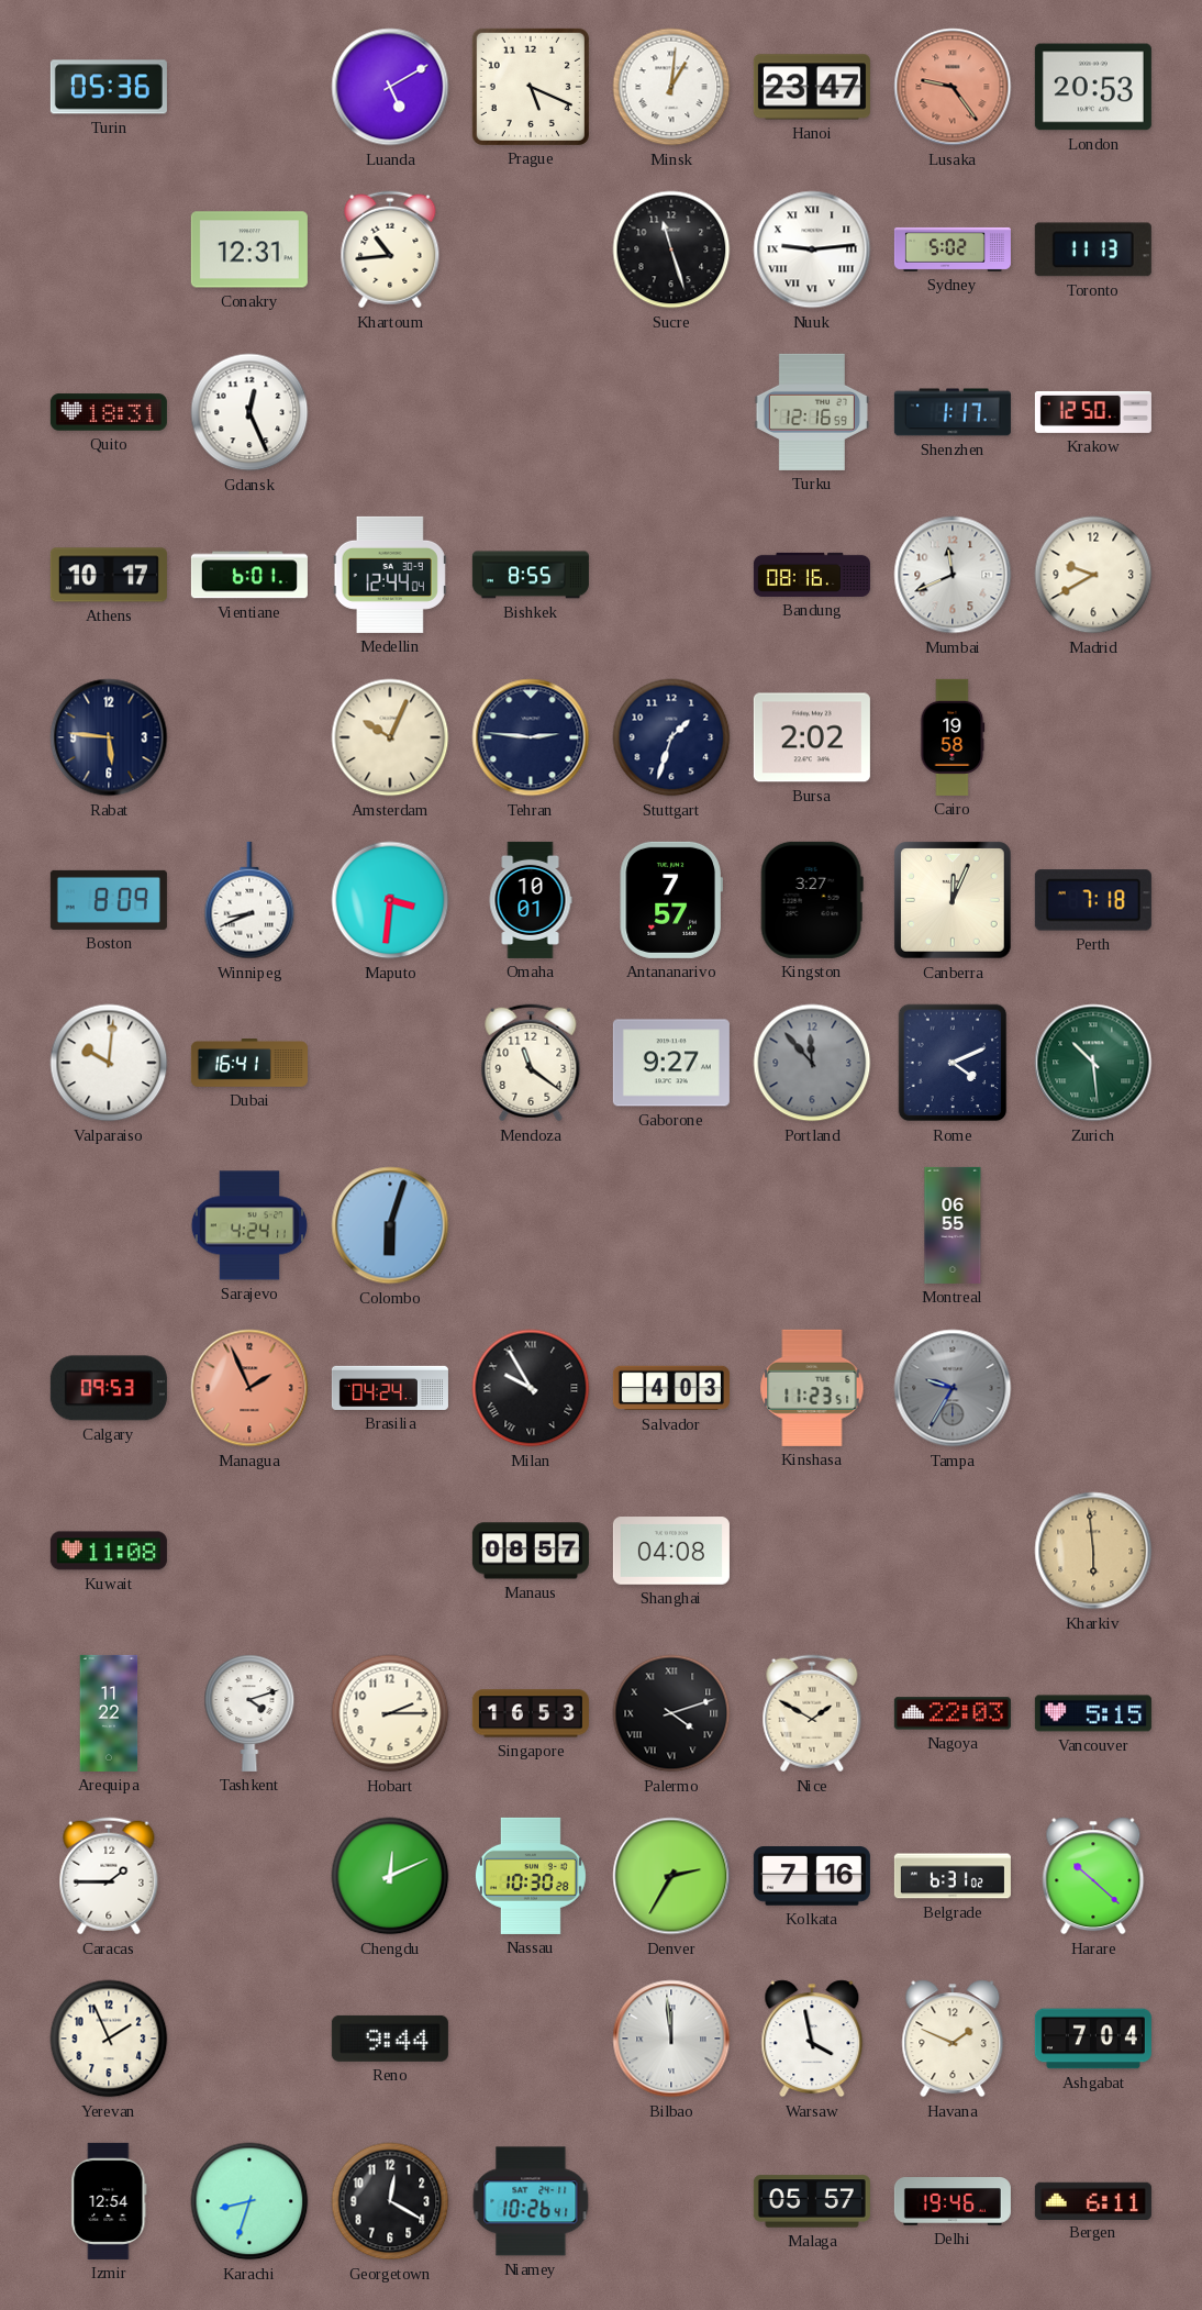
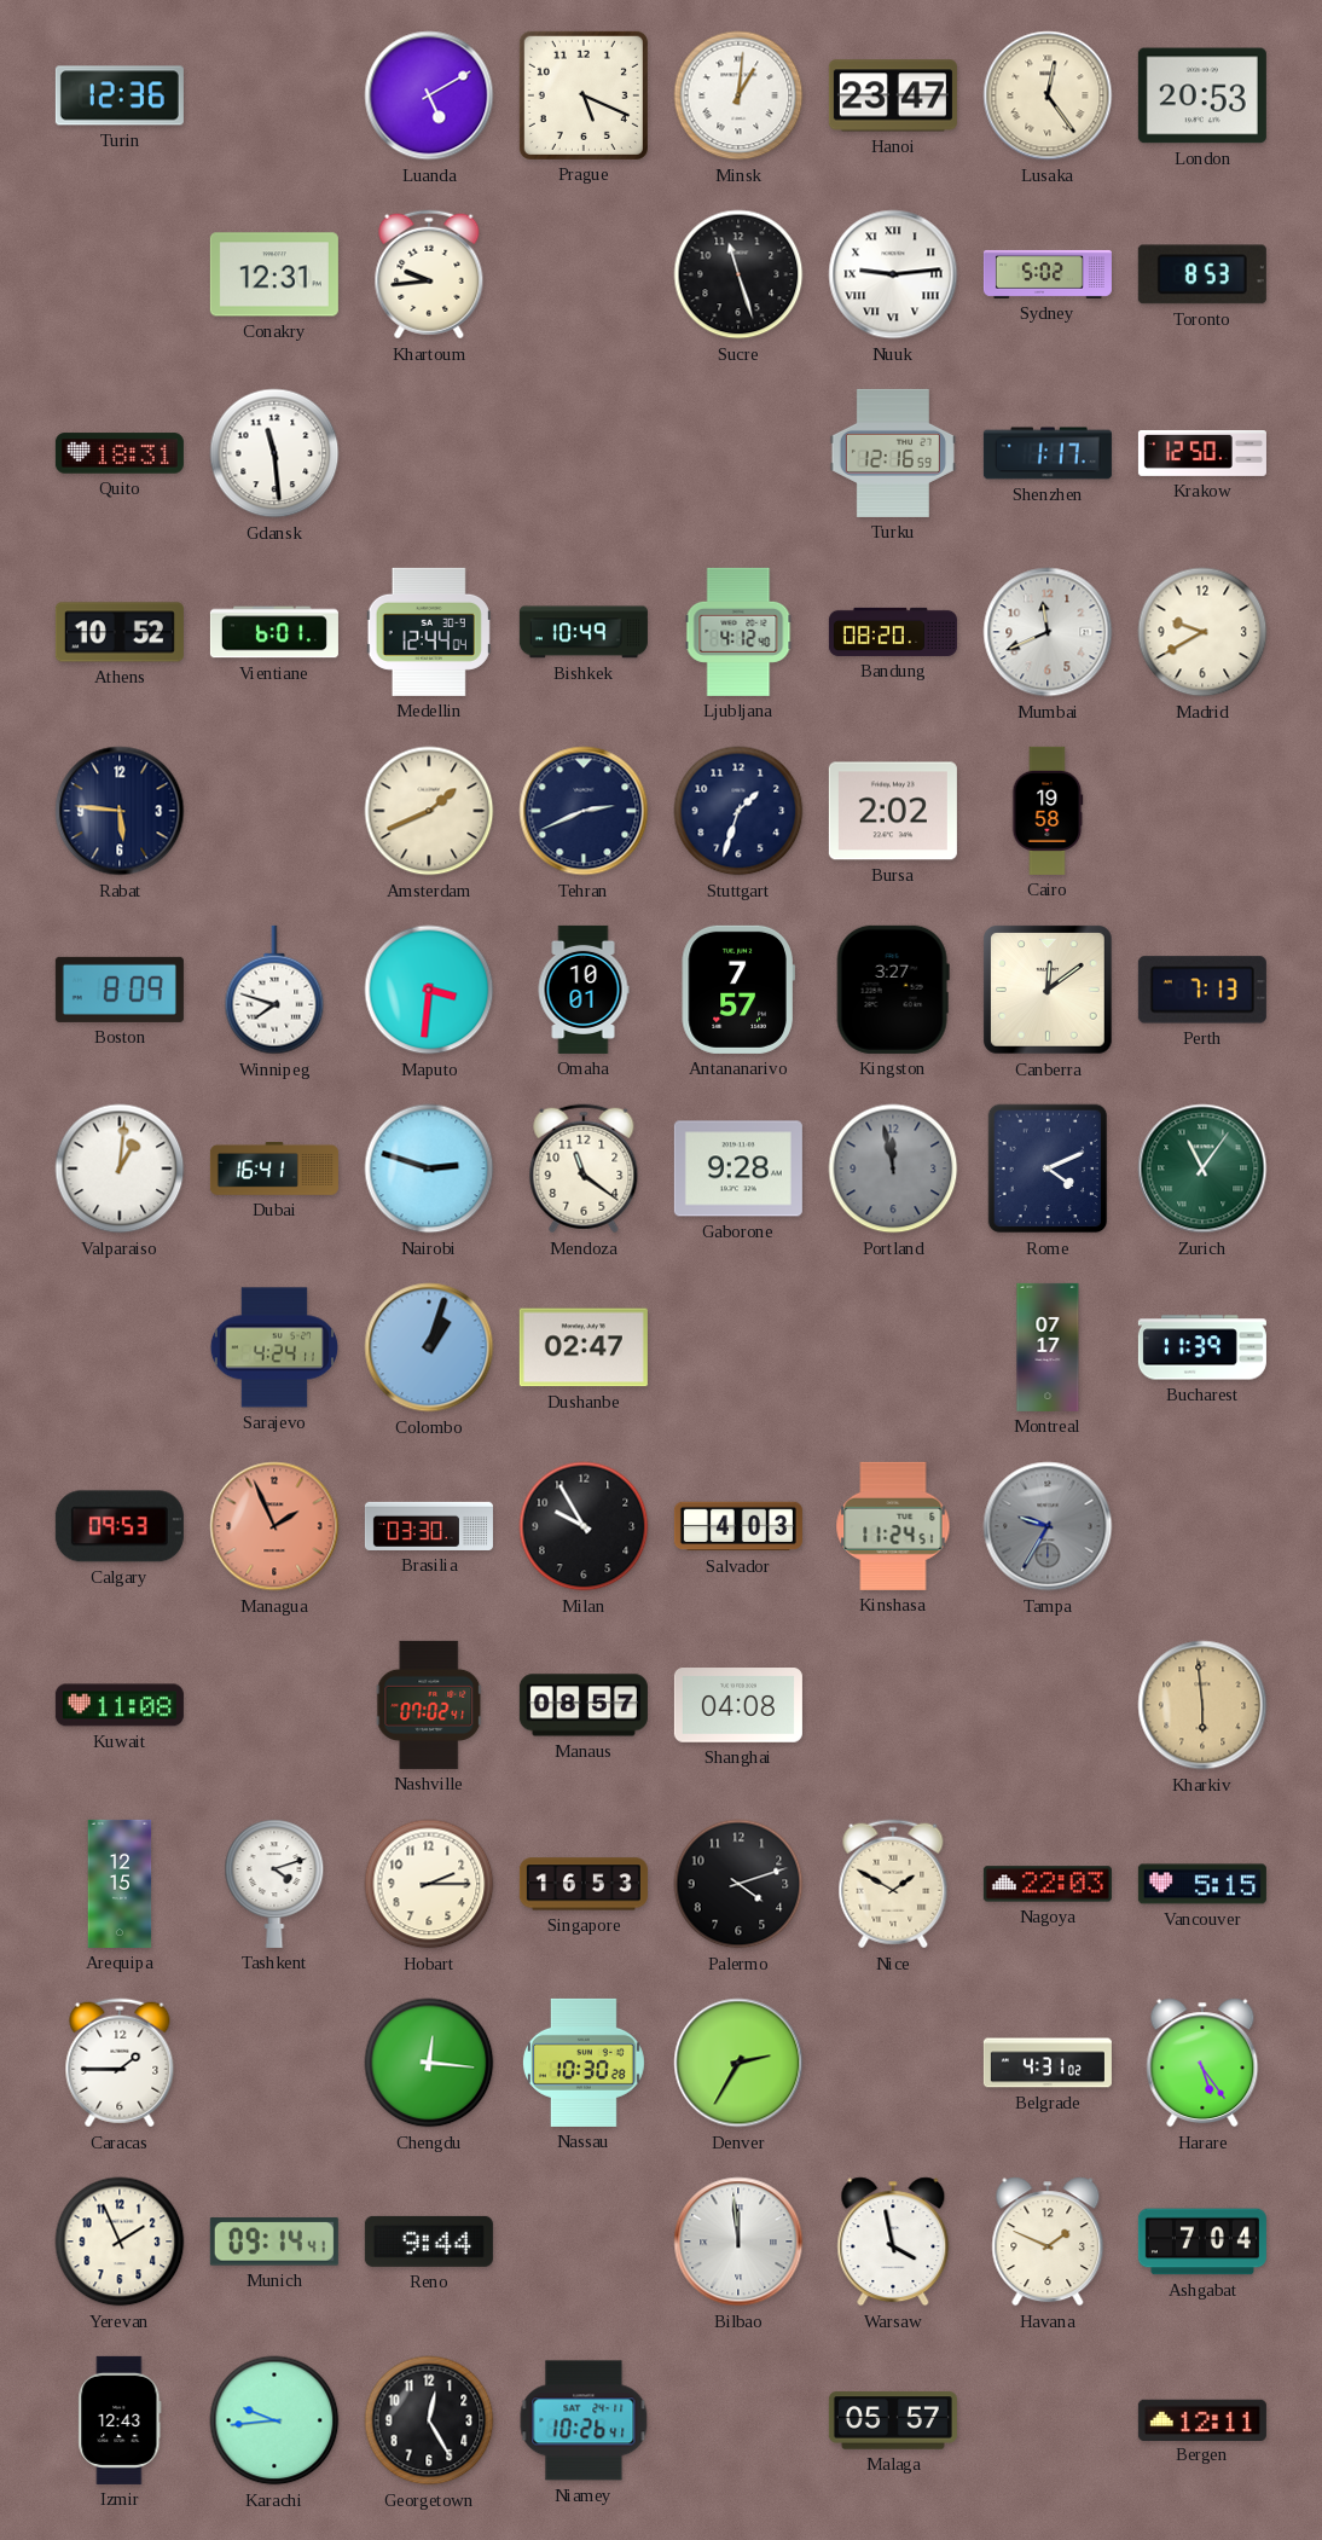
Turin: 05:36 -> 12:36 (120, 95)
Lusaka: 9:24 -> 12:24 (1048, 95)
Lusaka dial: salmon -> cream (1048, 95)
Khartoum: 10:44 -> 9:44 (429, 274)
Toronto: 11:13 -> 8:53 (1202, 274)
Gdansk: 12:26 -> 11:29 (274, 453)
Athens: 10:17 -> 10:52 (120, 632)
Bishkek: 8:55 -> 10:49 (584, 632)
Ljubljana: none -> 4:12 (738, 632)
Bandung: 08:16 -> 08:20 (893, 632)
Amsterdam: 10:04 -> 1:41 (429, 811)
Tehran: 2:46 -> 2:41 (584, 811)
Winnipeg: 8:41 -> 7:48 (274, 990)
Canberra: 12:04 -> 12:09 (1049, 991)
Perth: 7:18 -> 7:13 (1202, 990)
Valparaiso: 10:01 -> 1:01 (120, 1168)
Nairobi: none -> 2:48 (429, 1168)
Gaborone: 9:27 -> 9:28 (738, 1168)
Portland: 11:53 -> 11:58 (893, 1168)
Zurich: 10:29 -> 11:06 (1202, 1168)
Colombo: 6:03 -> 1:03 (429, 1347)
Dushanbe: none -> 02:47 (584, 1347)
Montreal: 06:55 -> 07:17 (1048, 1347)
Bucharest: none -> 11:39 (1202, 1347)
Brasilia: 04:24 -> 03:30 (429, 1526)
Milan numerals: Roman -> Arabic (584, 1526)
Kinshasa: 11:23 -> 11:24 (893, 1526)
Nashville: none -> 07:02 (429, 1705)
Arequipa: 11:22 -> 12:15 (120, 1884)
Palermo numerals: Roman -> Arabic (738, 1884)
Chengdu: 12:11 -> 12:16 (429, 2063)
Kolkata: 7:16 -> none (812, 1877)
Belgrade: 6:31 -> 4:31 (1048, 2063)
Harare: 10:22 -> 5:24 (1202, 2063)
Munich: none -> 09:14 (274, 2242)
Izmir: 12:54 -> 12:43 (120, 2420)
Karachi: 8:33 -> 9:44 (274, 2420)
Georgetown: 12:20 -> 12:25 (429, 2420)
Delhi: 19:46 -> none (953, 2201)
Bergen: 6:11 -> 12:11 (1202, 2419)
